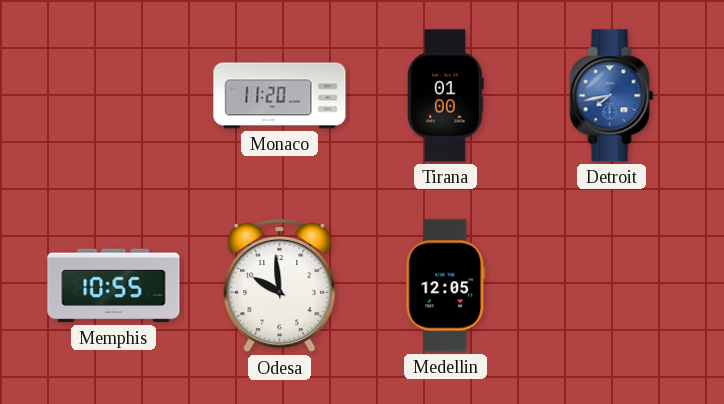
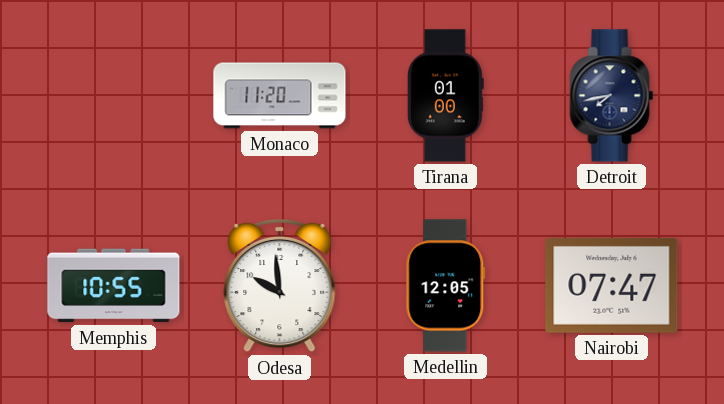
Detroit dial: blue -> navy (612, 96)
Nairobi: none -> 07:47 (612, 285)
